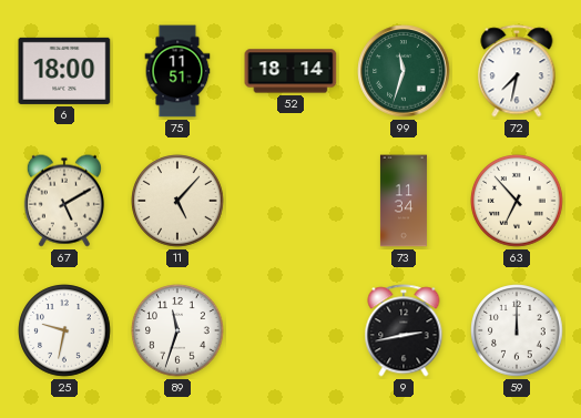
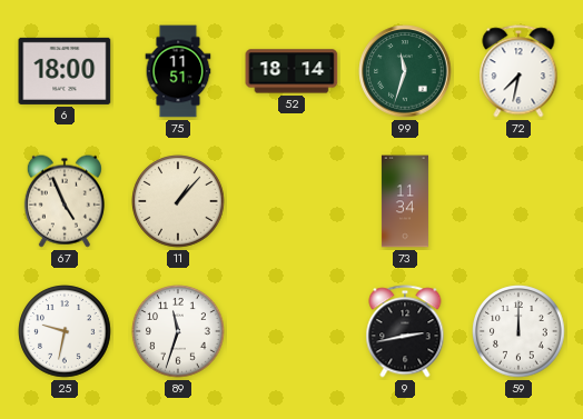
67: 5:10 -> 4:56 (65, 201)
11: 5:07 -> 1:07 (178, 201)
63: 6:53 -> none (517, 201)
